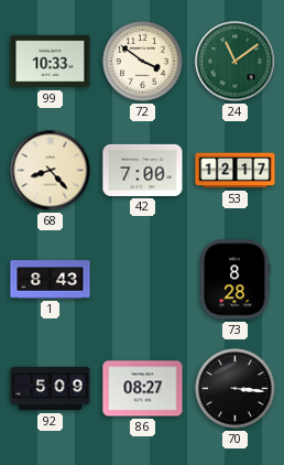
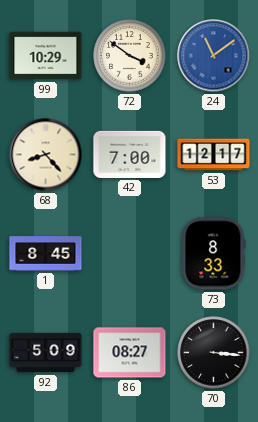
99: 10:33 -> 10:29 (46, 56)
24 dial: green -> blue (214, 56)
1: 8:43 -> 8:45 (46, 254)
73: 8:28 -> 8:33 (214, 254)
